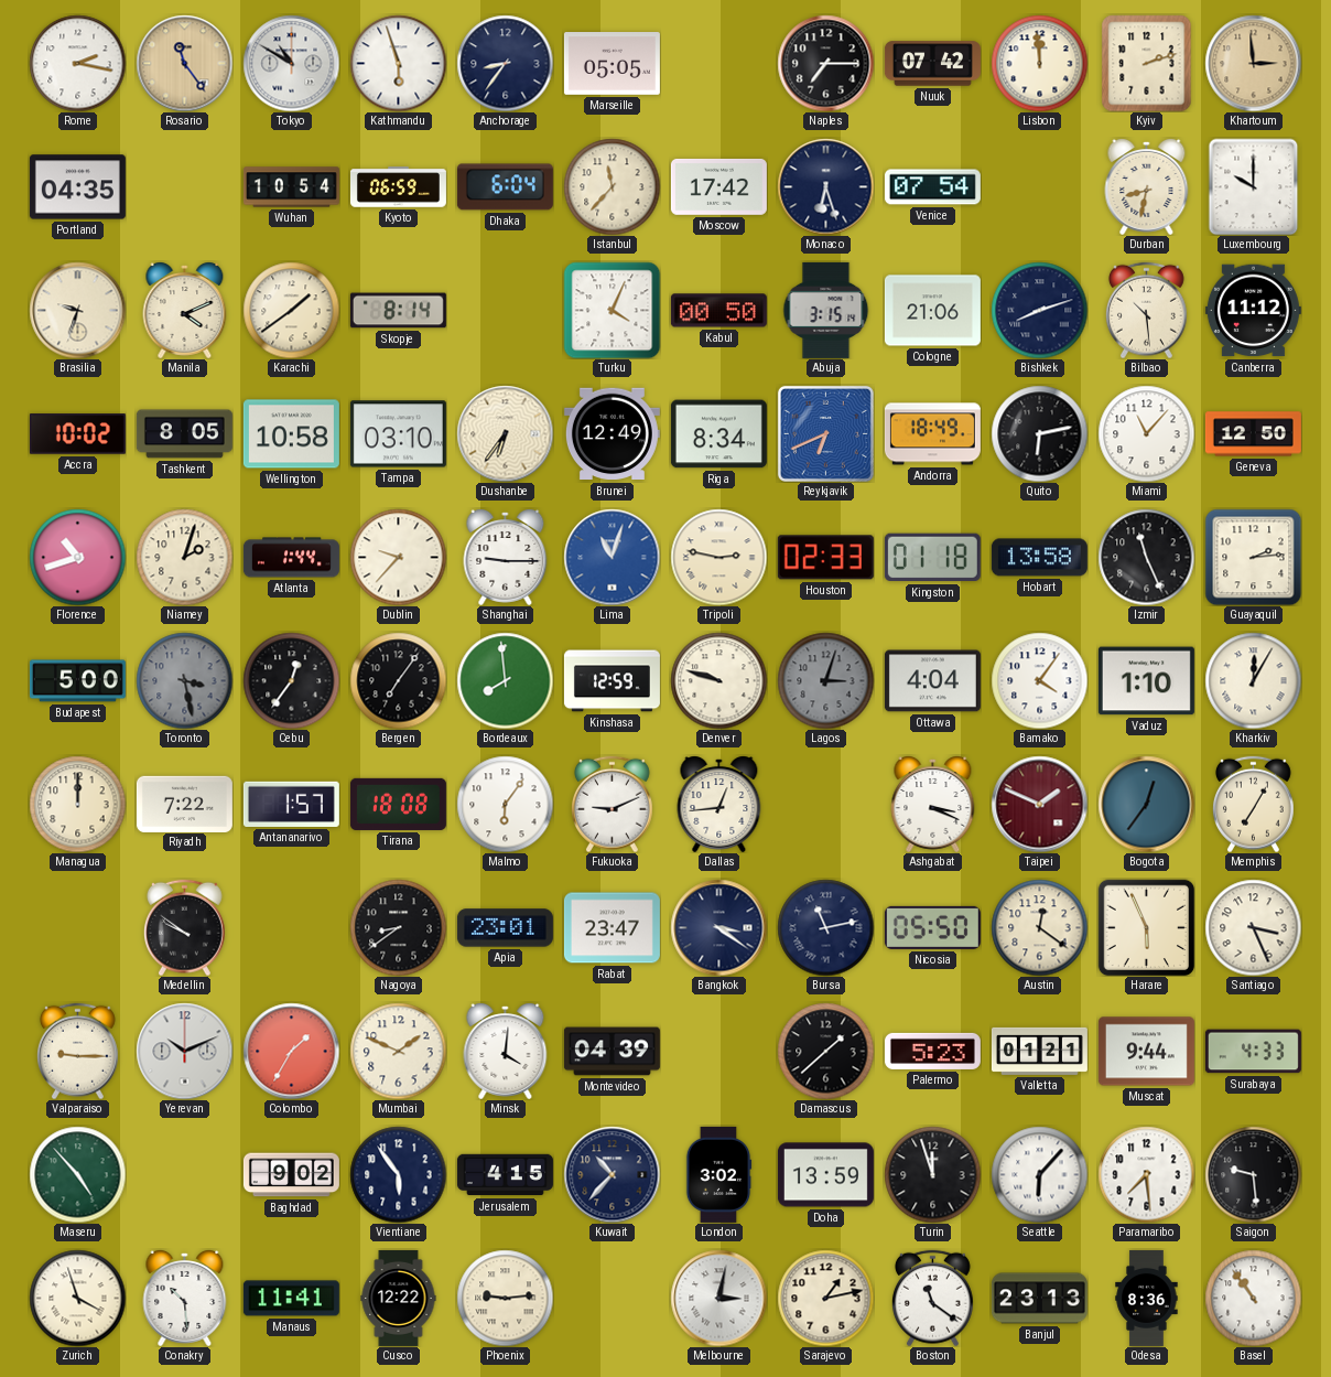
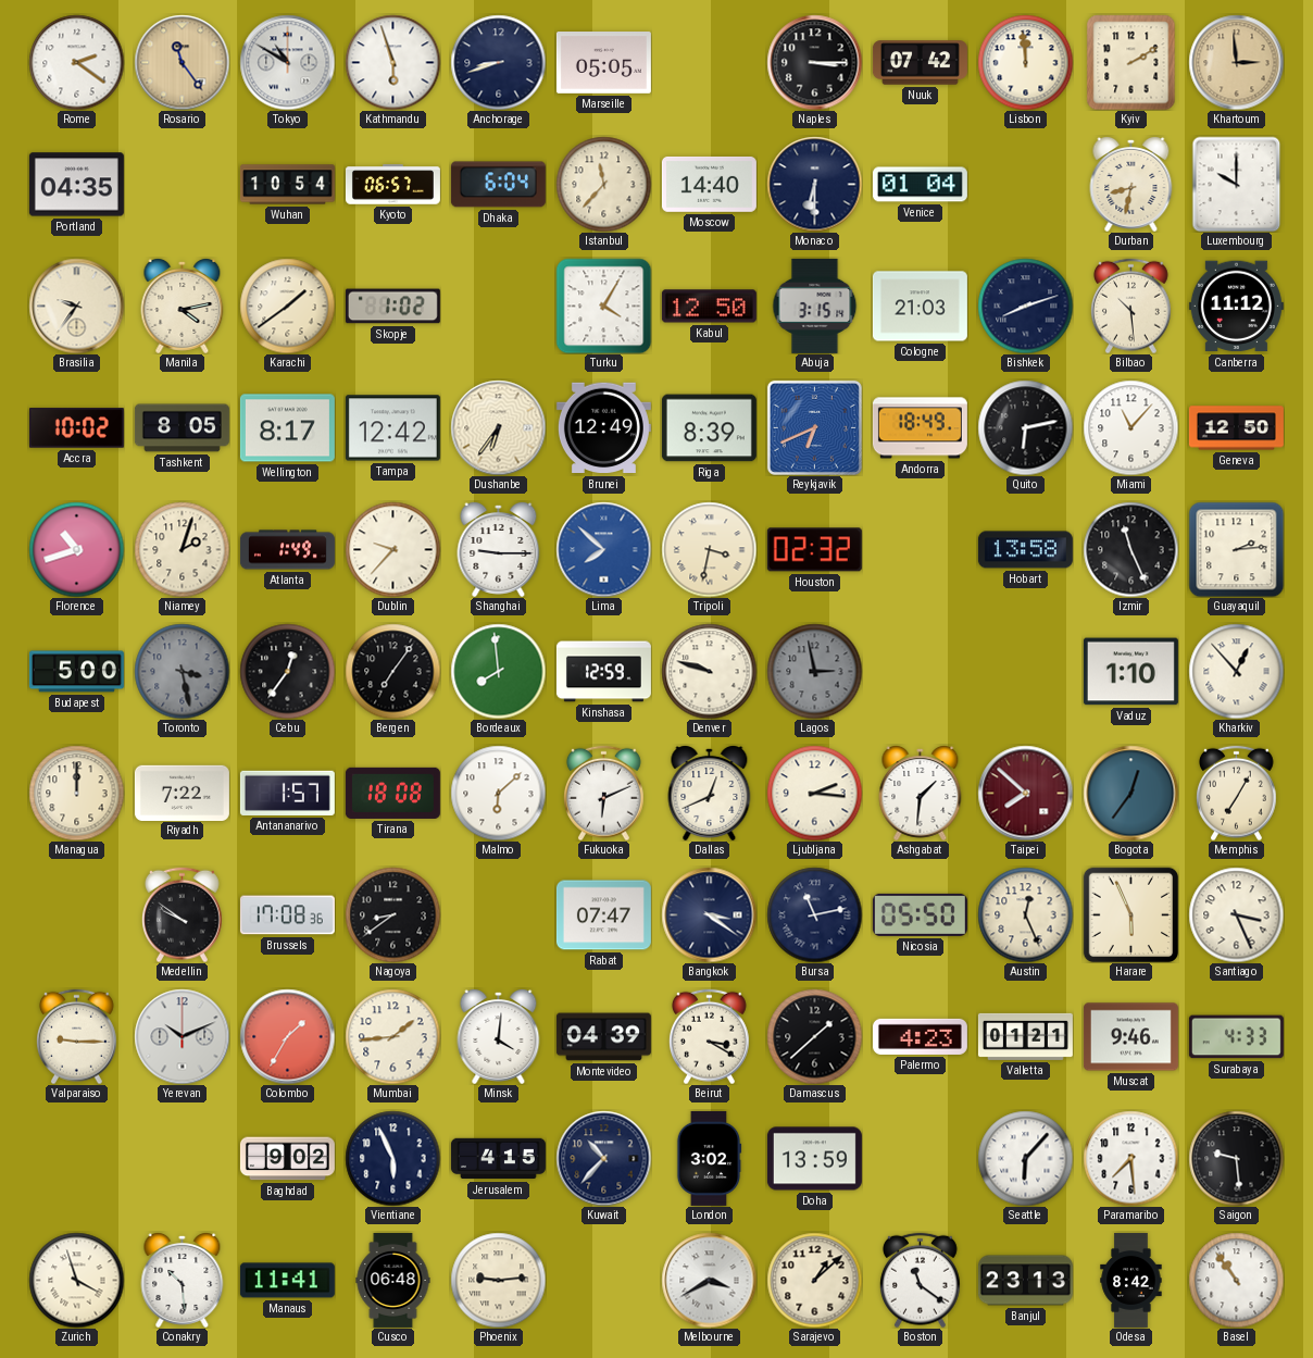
Rome: 2:17 -> 2:21 (76, 62)
Anchorage: 8:36 -> 8:42 (498, 62)
Naples: 7:15 -> 3:15 (814, 62)
Kyiv: 2:12 -> 2:10 (1131, 62)
Kyoto: 06:59 -> 06:57 (392, 185)
Moscow: 17:42 -> 14:40 (709, 184)
Monaco: 6:27 -> 6:30 (814, 184)
Venice: 07:54 -> 01:04 (920, 185)
Brasilia: 9:33 -> 9:36 (76, 306)
Manila: 4:11 -> 4:13 (183, 307)
Skopje: 8:14 -> 1:02 (392, 307)
Turku: 4:04 -> 4:05 (603, 306)
Kabul: 00:50 -> 12:50 (709, 307)
Cologne: 21:06 -> 21:03 (920, 307)
Wellington: 10:58 -> 8:17 (287, 428)
Tampa: 03:10 -> 12:42 (392, 428)
Riga: 8:34 -> 8:39 (709, 428)
Atlanta: 1:44 -> 1:49 (287, 550)
Lima: 11:03 -> 7:52 (603, 549)
Tripoli: 2:47 -> 3:32 (709, 549)
Houston: 02:33 -> 02:32 (814, 550)
Kingston: 01:18 -> none (932, 558)
Lagos: 3:03 -> 2:58 (814, 671)
Ottawa: 4:04 -> none (932, 681)
Bamako: 4:06 -> none (1039, 680)
Kharkiv: 12:05 -> 12:53 (1236, 671)
Malmo: 6:06 -> 6:08 (498, 793)
Fukuoka: 9:11 -> 6:11 (603, 793)
Dallas: 12:44 -> 12:41 (710, 794)
Ljubljana: none -> 2:16 (814, 793)
Ashgabat: 3:19 -> 1:31 (921, 794)
Taipei: 1:49 -> 7:52 (1025, 793)
Brussels: none -> 17:08 (287, 915)
Apia: 23:01 -> none (505, 928)
Rabat: 23:47 -> 07:47 (603, 915)
Austin: 12:21 -> 12:26 (1025, 914)
Mumbai: 1:49 -> 1:44 (392, 1036)
Beirut: none -> 3:20 (709, 1036)
Palermo: 5:23 -> 4:23 (920, 1036)
Muscat: 9:44 -> 9:46 (1130, 1037)
Maseru: 4:53 -> none (77, 1174)
Vientiane: 5:54 -> 5:56 (392, 1158)
Turin: 11:57 -> none (932, 1174)
Cusco: 12:22 -> 06:48 (393, 1280)
Melbourne: 3:02 -> 3:40 (709, 1280)
Sarajevo: 1:13 -> 1:08 (814, 1280)
Odesa: 8:36 -> 8:42 (1131, 1280)
